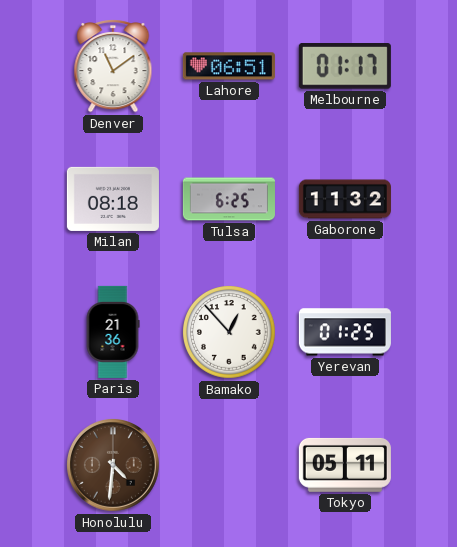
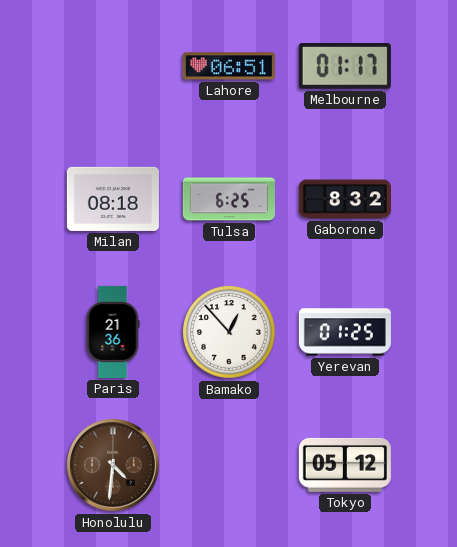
Denver: 11:09 -> none (113, 67)
Gaborone: 11:32 -> 8:32 (345, 199)
Tokyo: 05:11 -> 05:12 (345, 465)
